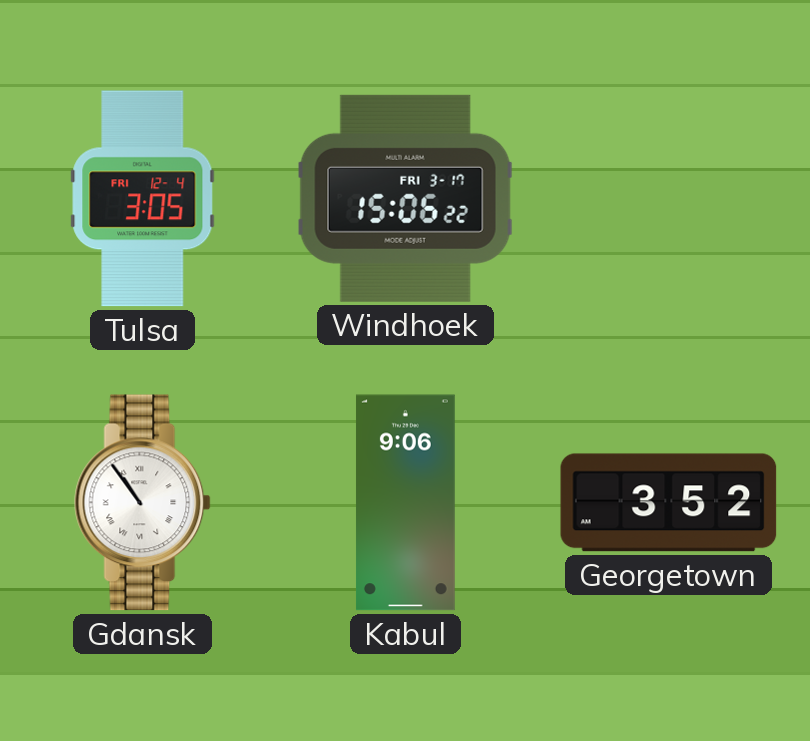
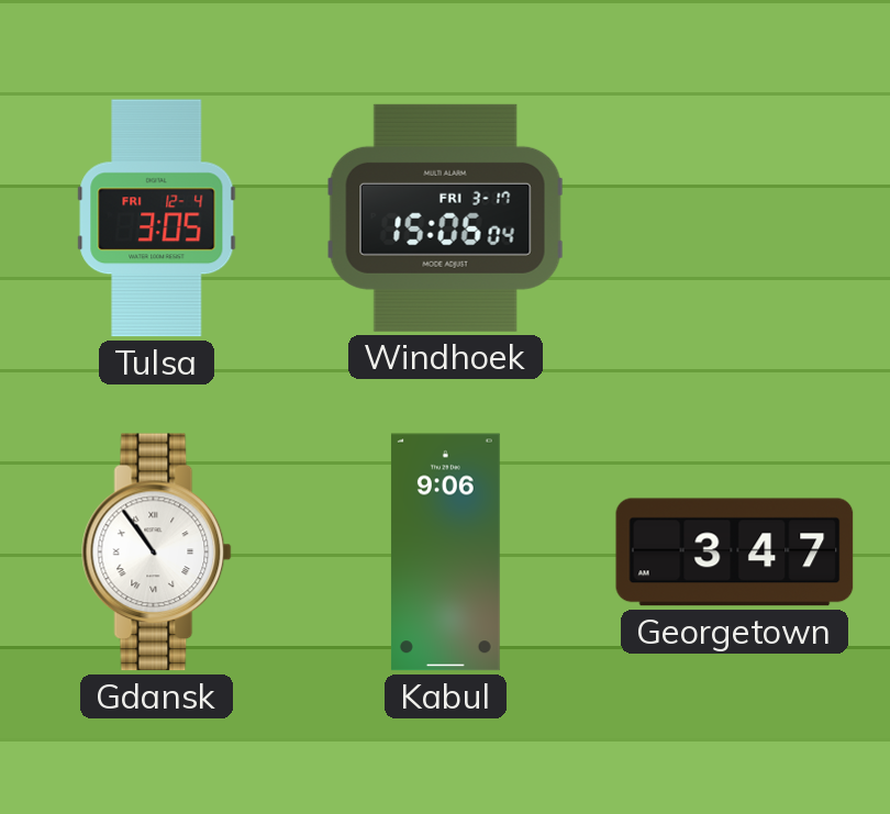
Windhoek: 15:06:22 -> 15:06:04 (445, 218)
Georgetown: 3:52 -> 3:47 (735, 553)
